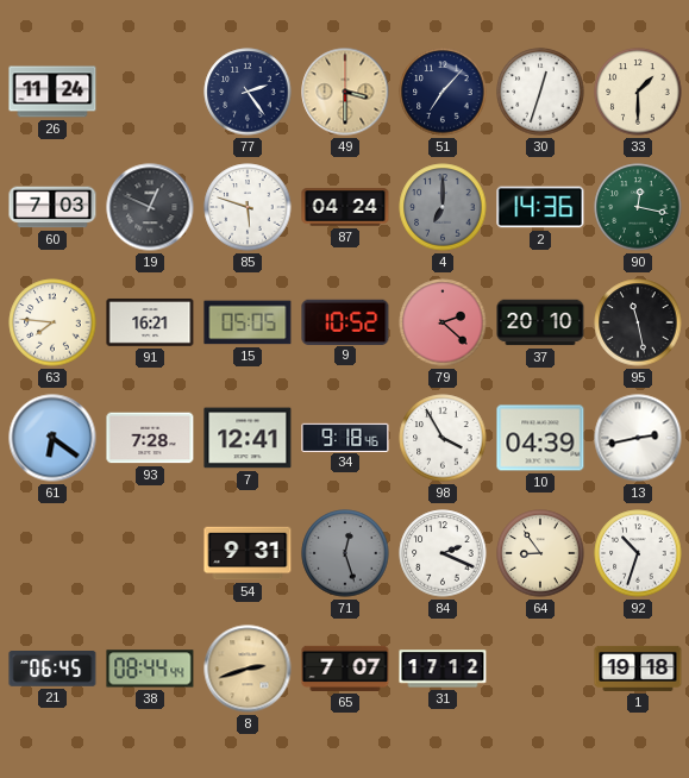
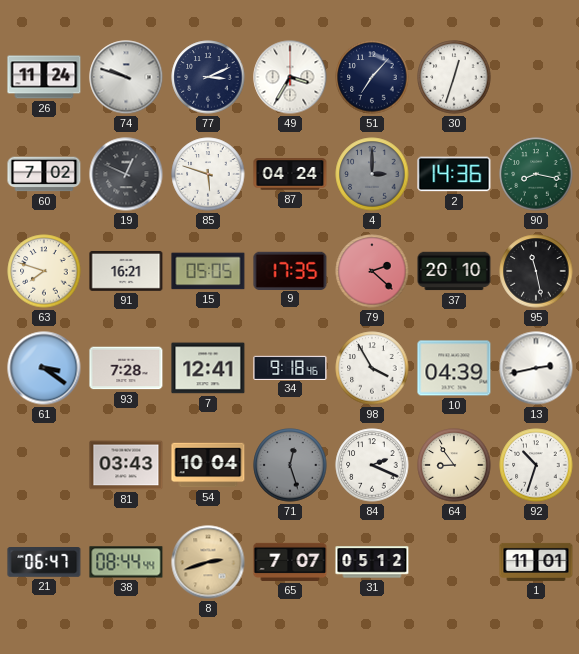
74: none -> 9:48 (126, 77)
77: 2:24 -> 3:11 (208, 77)
49: 3:30 -> 3:35 (290, 77)
49 dial: champagne -> white (290, 77)
33: 1:30 -> none (638, 92)
60: 7:03 -> 7:02 (44, 174)
4: 7:00 -> 3:00 (372, 174)
90: 12:17 -> 8:17 (536, 174)
63: 7:46 -> 7:48 (44, 271)
9: 10:52 -> 17:35 (290, 270)
61: 6:21 -> 3:21 (44, 368)
81: none -> 03:43 (126, 465)
54: 9:31 -> 10:04 (208, 465)
21: 06:45 -> 06:47 (44, 563)
31: 17:12 -> 05:12 (372, 562)
1: 19:18 -> 11:01 (536, 562)
